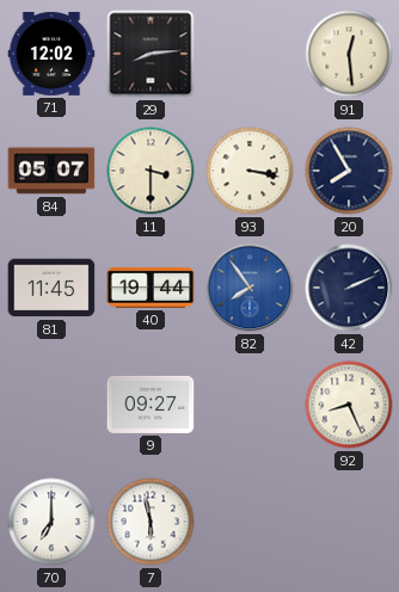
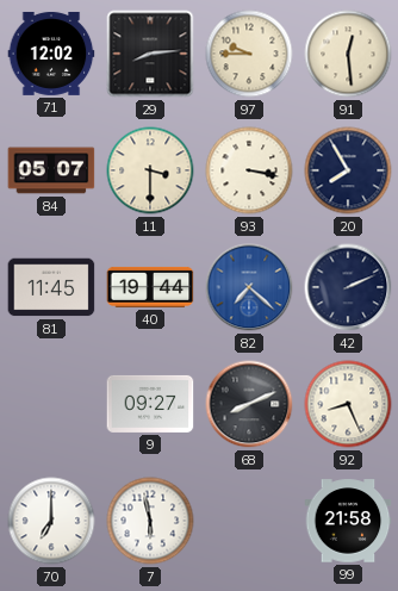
97: none -> 9:45 (249, 54)
82: 7:54 -> 7:22 (249, 287)
68: none -> 8:11 (249, 404)
99: none -> 21:58 (348, 521)
